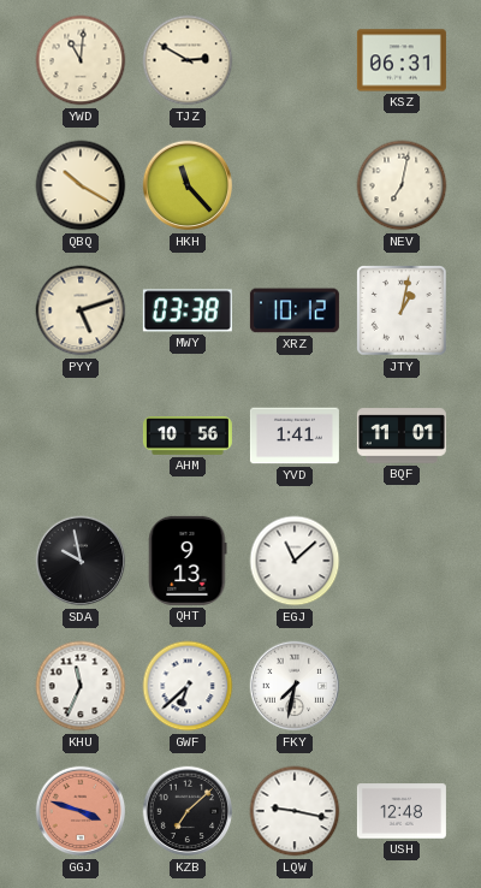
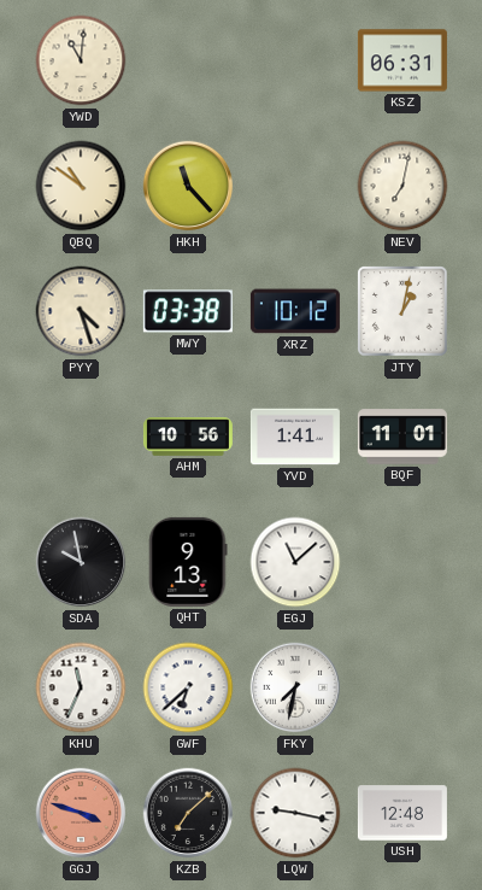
TJZ: 2:50 -> none (188, 60)
QBQ: 10:20 -> 10:51 (81, 186)
PYY: 5:12 -> 4:27 (81, 311)
